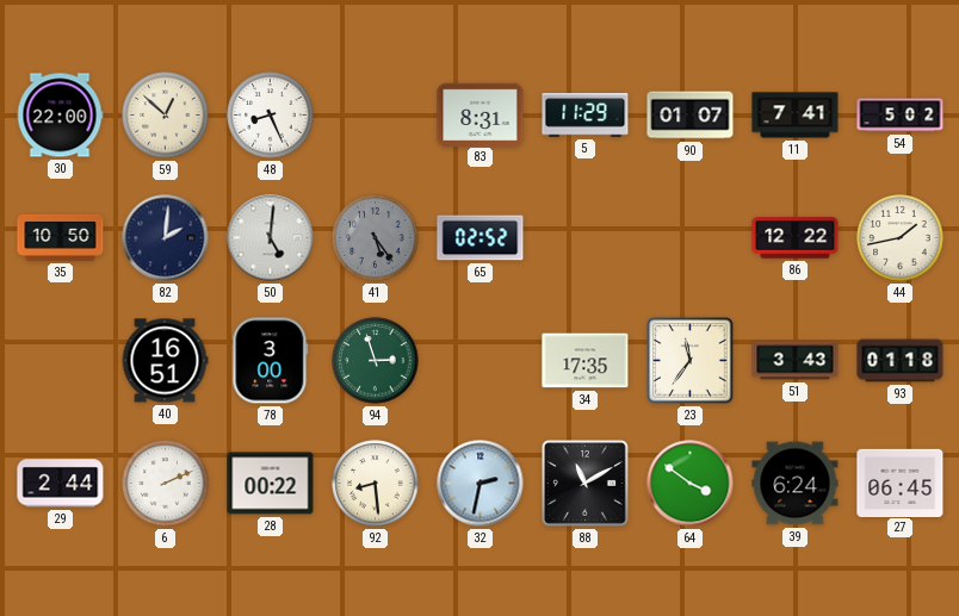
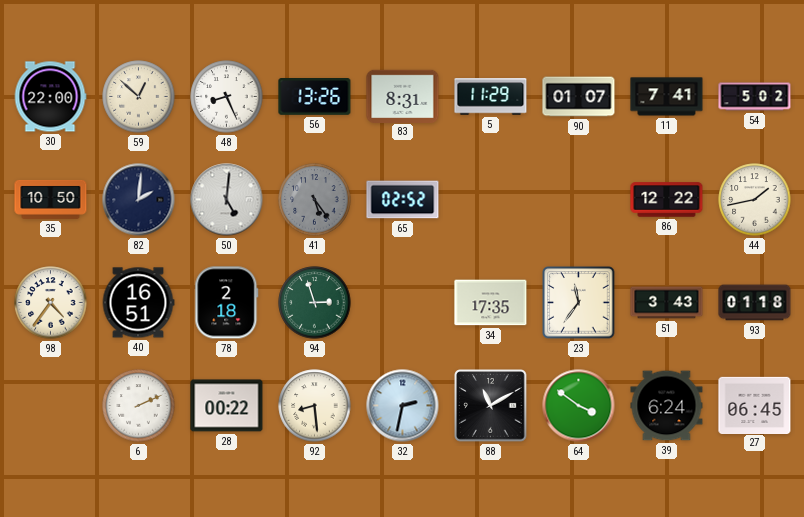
56: none -> 13:26 (315, 97)
98: none -> 4:36 (51, 303)
78: 3:00 -> 2:18 (227, 303)
29: 2:44 -> none (61, 484)
